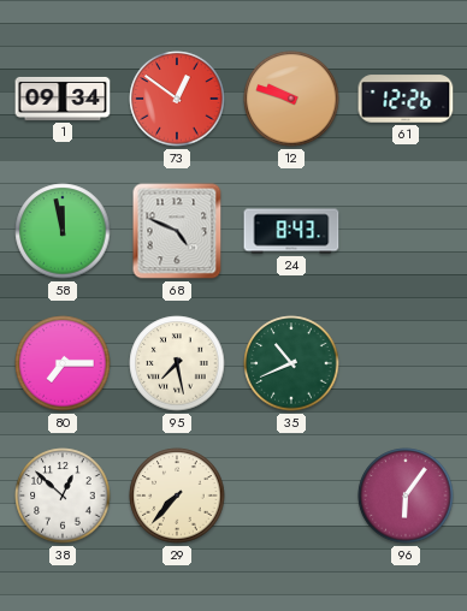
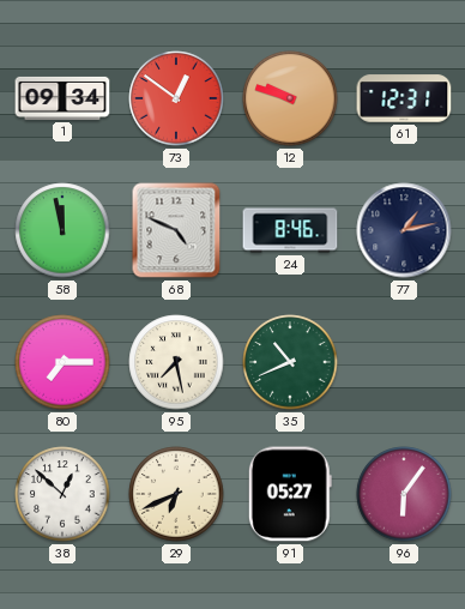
61: 12:26 -> 12:31 (404, 98)
24: 8:43 -> 8:46 (290, 230)
77: none -> 1:13 (404, 230)
29: 7:37 -> 6:41 (176, 494)
91: none -> 05:27 (290, 494)
